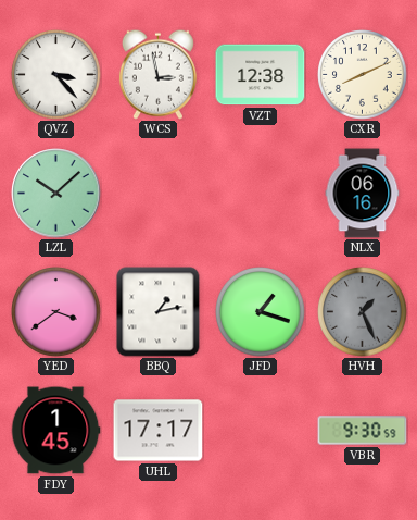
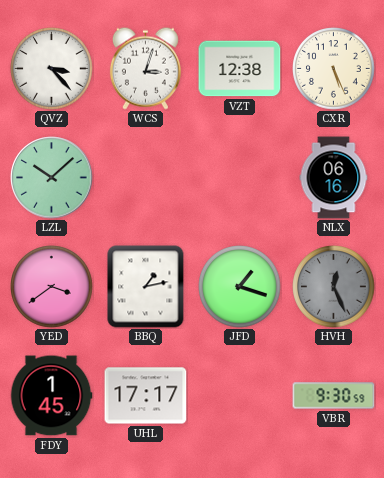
WCS: 2:58 -> 3:03 (145, 68)
CXR: 8:11 -> 5:26 (334, 69)
HVH: 1:26 -> 12:26 (334, 287)
